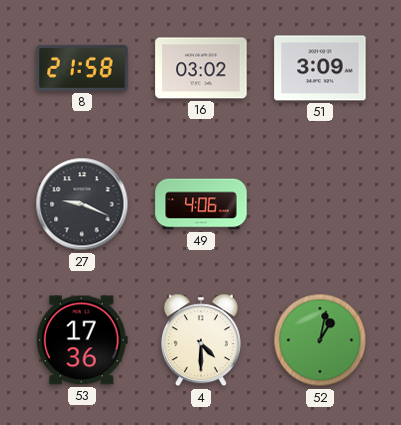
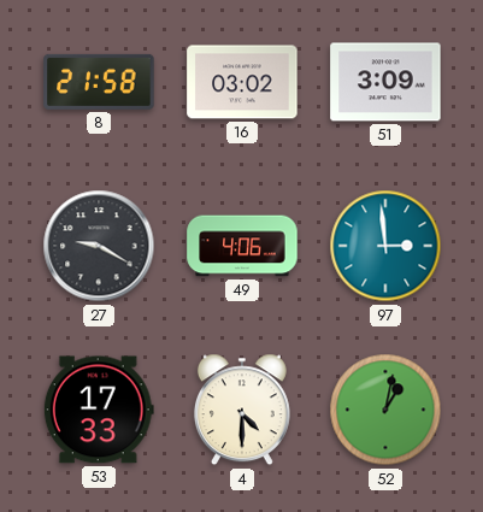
27: 9:19 -> 9:20 (99, 246)
97: none -> 2:59 (385, 246)
53: 17:36 -> 17:33 (99, 410)
